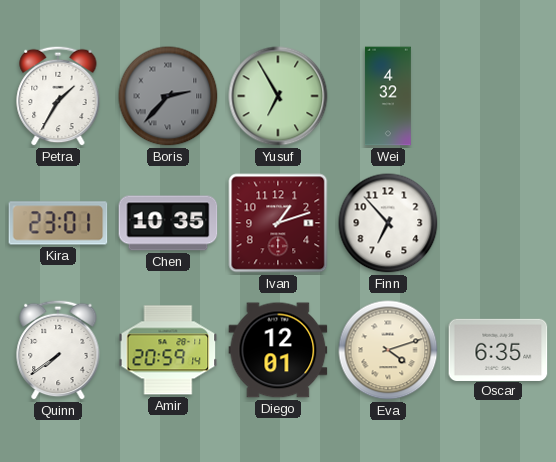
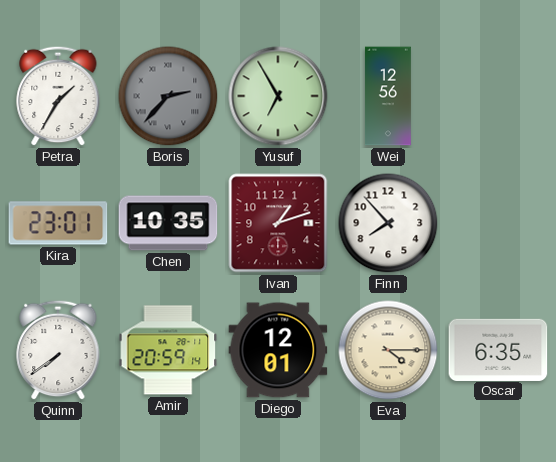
Wei: 4:32 -> 12:56 (388, 96)
Finn: 6:53 -> 7:53 (388, 223)
Eva: 4:12 -> 4:15 (388, 350)
